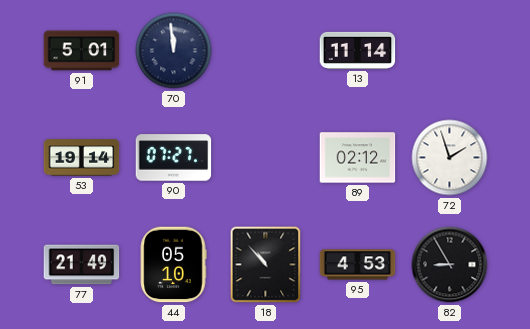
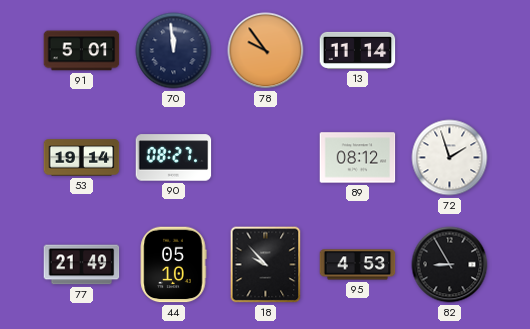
78: none -> 9:54 (266, 51)
90: 07:27 -> 08:27 (174, 158)
89: 02:12 -> 08:12 (358, 158)
18: 10:53 -> 9:53 (266, 265)
